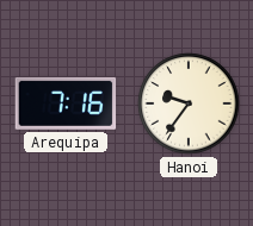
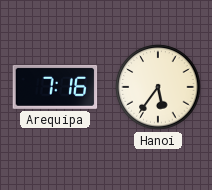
Hanoi: 9:36 -> 5:36 (158, 87)
